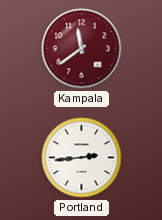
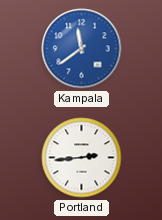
Kampala dial: burgundy -> blue (82, 49)
